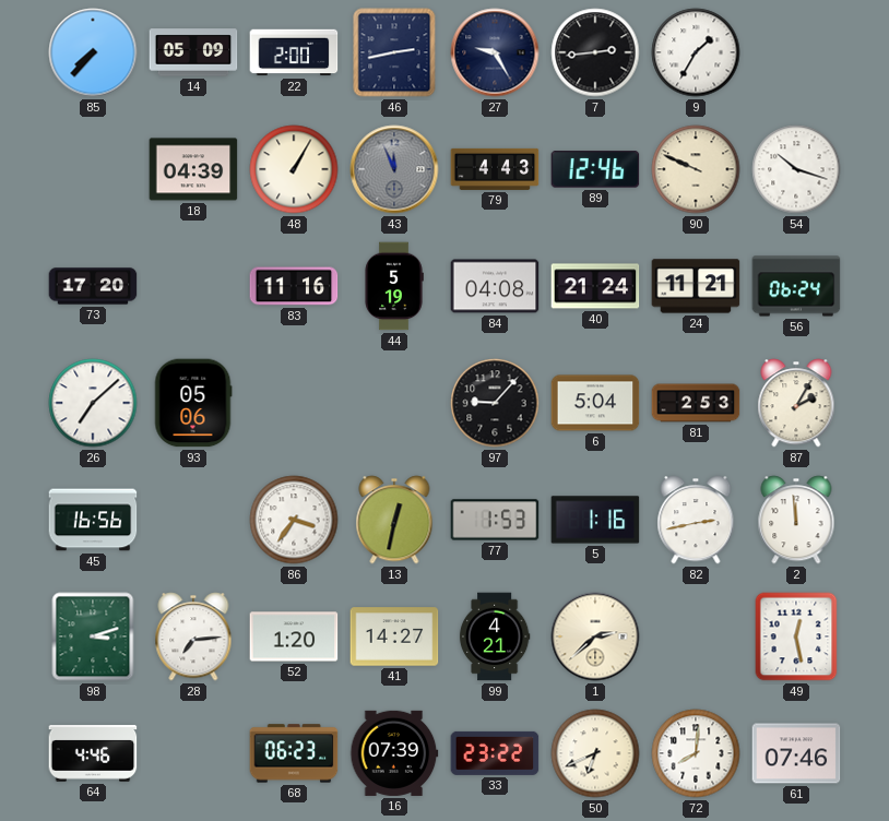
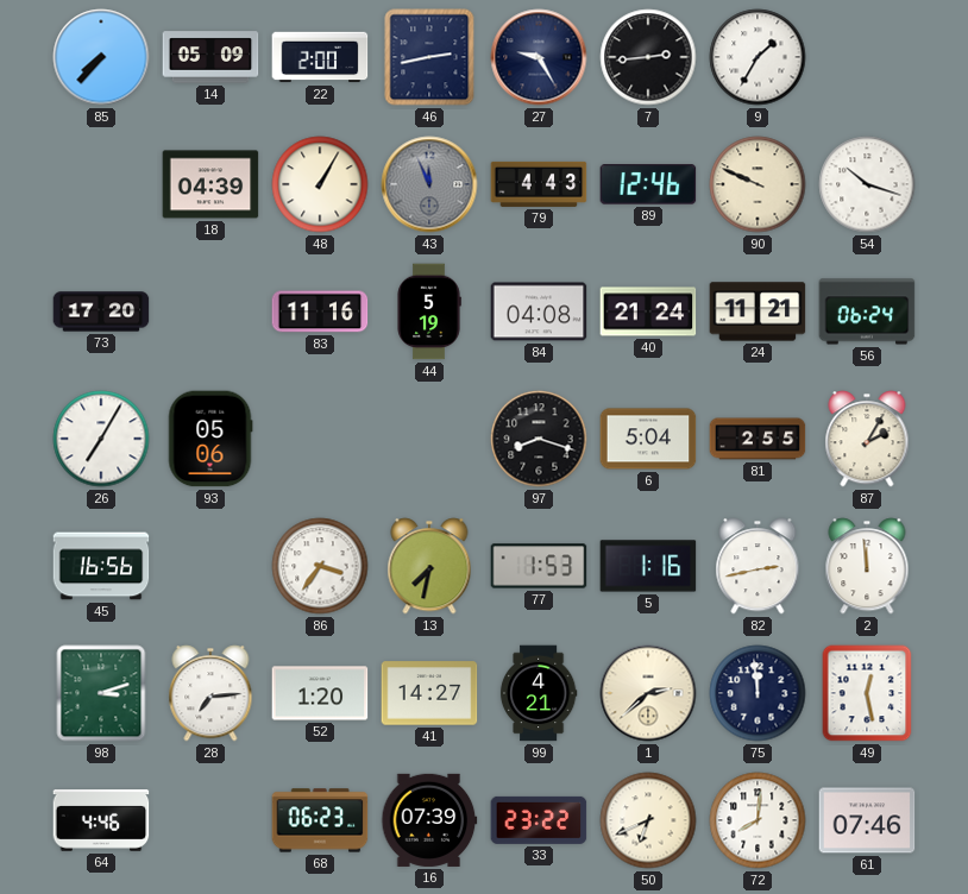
26: 7:08 -> 7:05 (101, 439)
97: 9:07 -> 8:18 (539, 439)
81: 2:53 -> 2:55 (758, 439)
13: 12:32 -> 7:32 (429, 566)
75: none -> 11:59 (758, 693)
